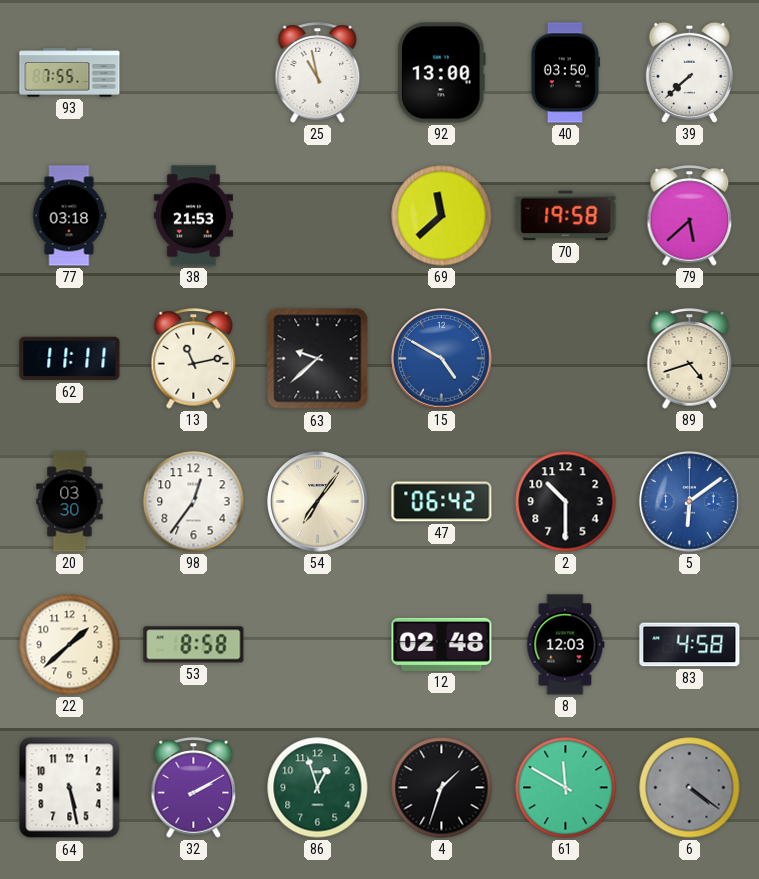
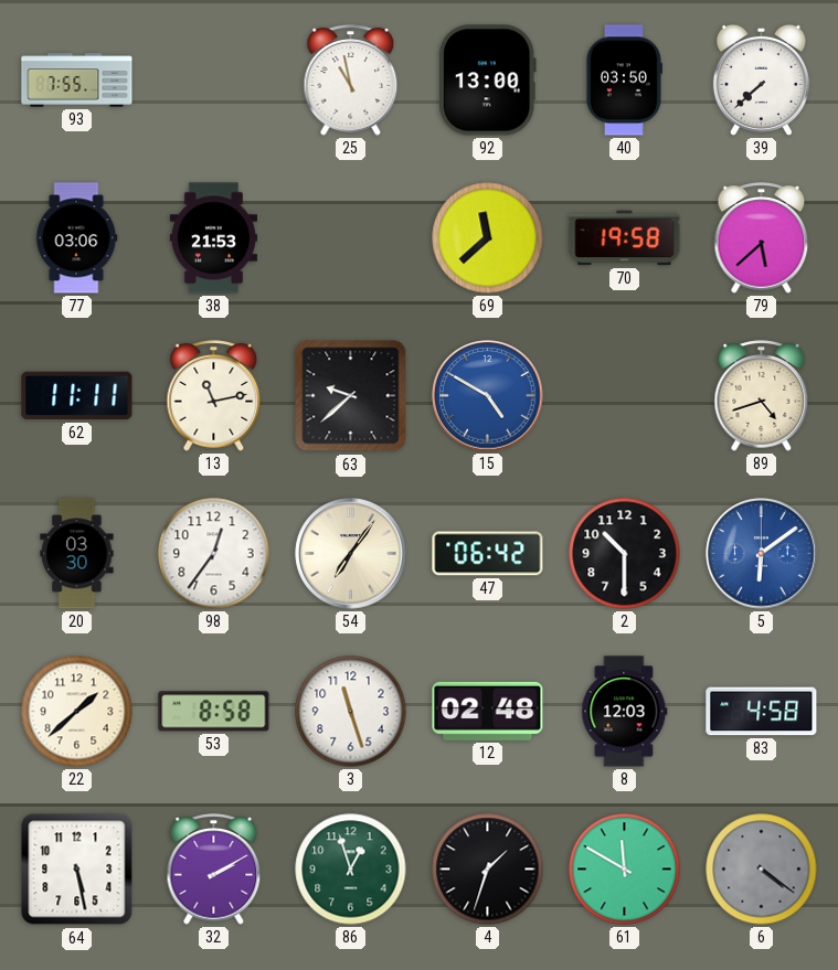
77: 03:18 -> 03:06 (76, 238)
3: none -> 11:27 (351, 712)
